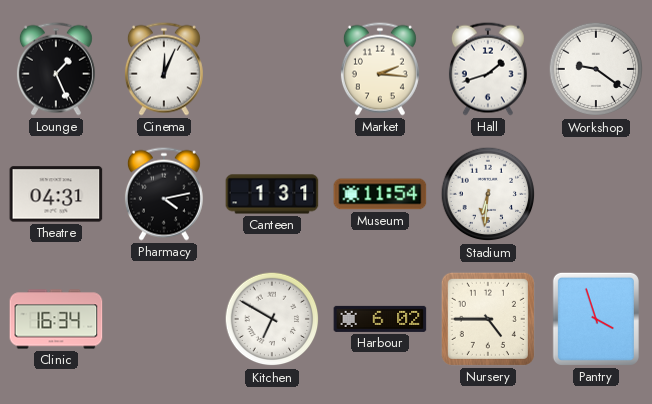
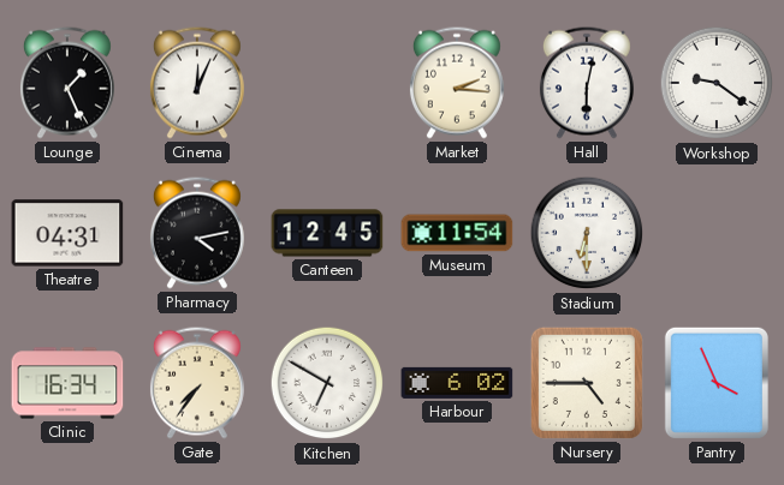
Hall: 1:42 -> 6:02 (587, 83)
Canteen: 1:31 -> 12:45 (327, 233)
Stadium: 6:31 -> 6:30 (587, 233)
Gate: none -> 7:36 (197, 383)
Pantry: 3:57 -> 3:56 (717, 383)
